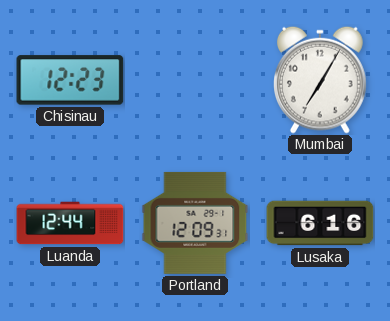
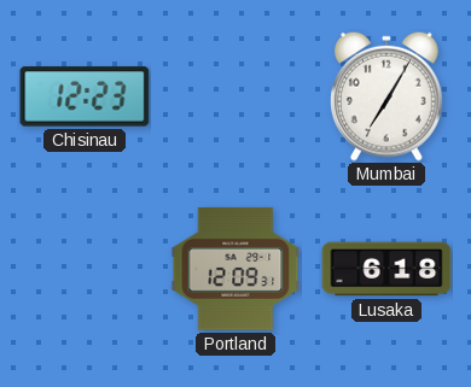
Luanda: 12:44 -> none (70, 223)
Lusaka: 6:16 -> 6:18 (386, 269)
